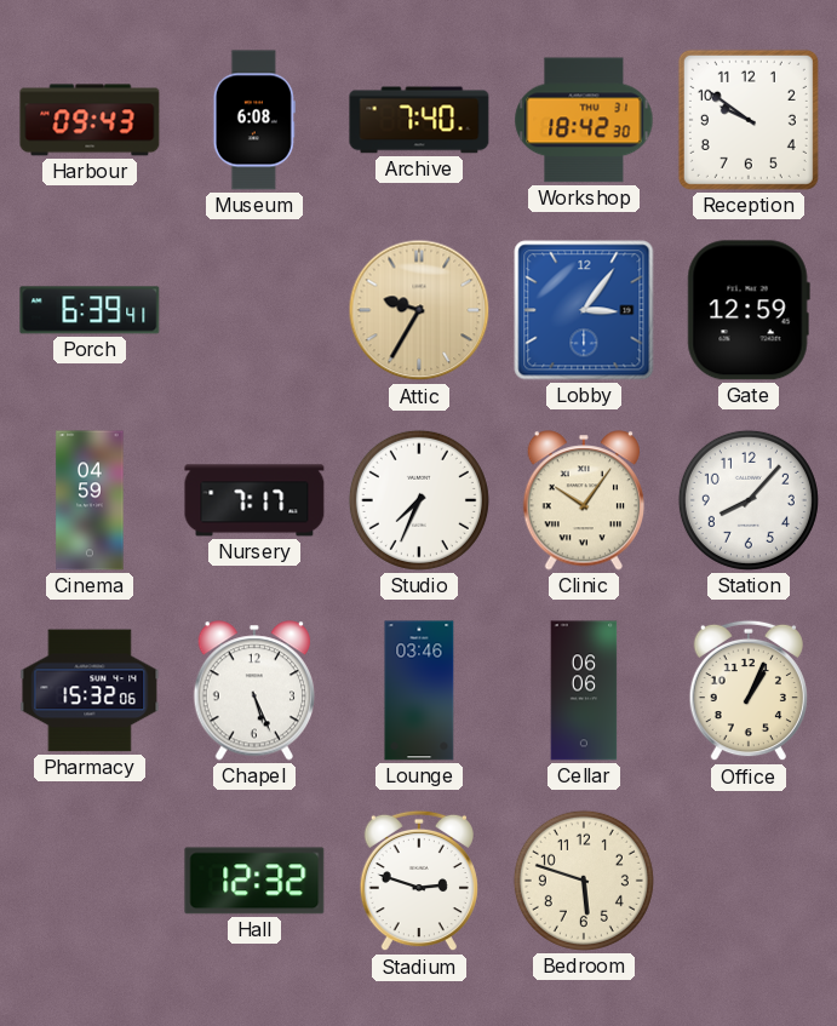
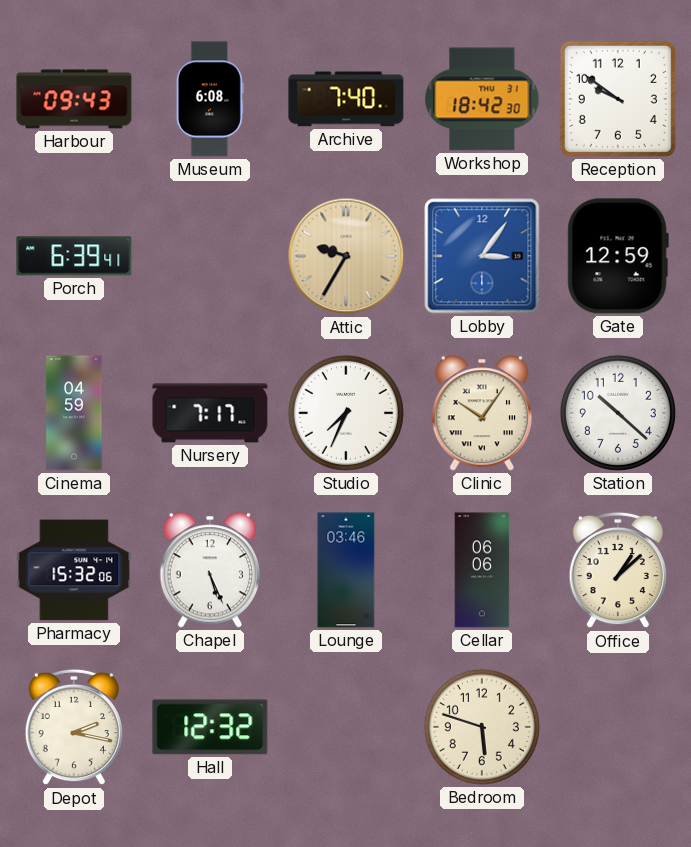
Station: 8:07 -> 10:22 (618, 413)
Office: 1:04 -> 1:08 (618, 570)
Depot: none -> 2:17 (74, 727)
Stadium: 2:48 -> none (419, 881)
